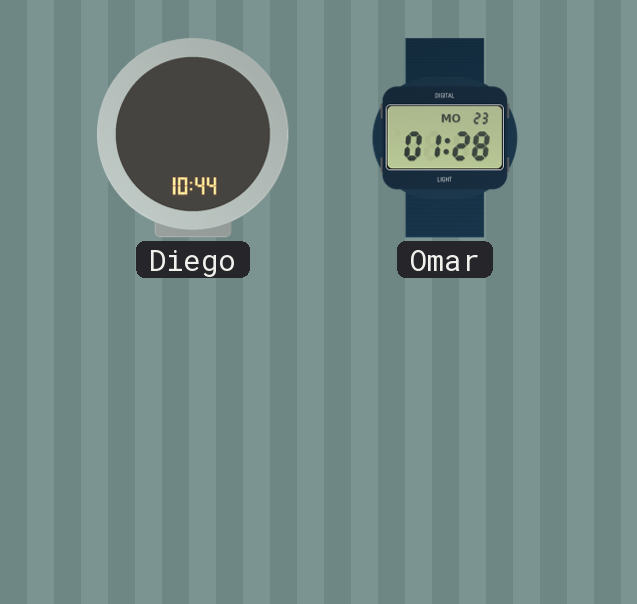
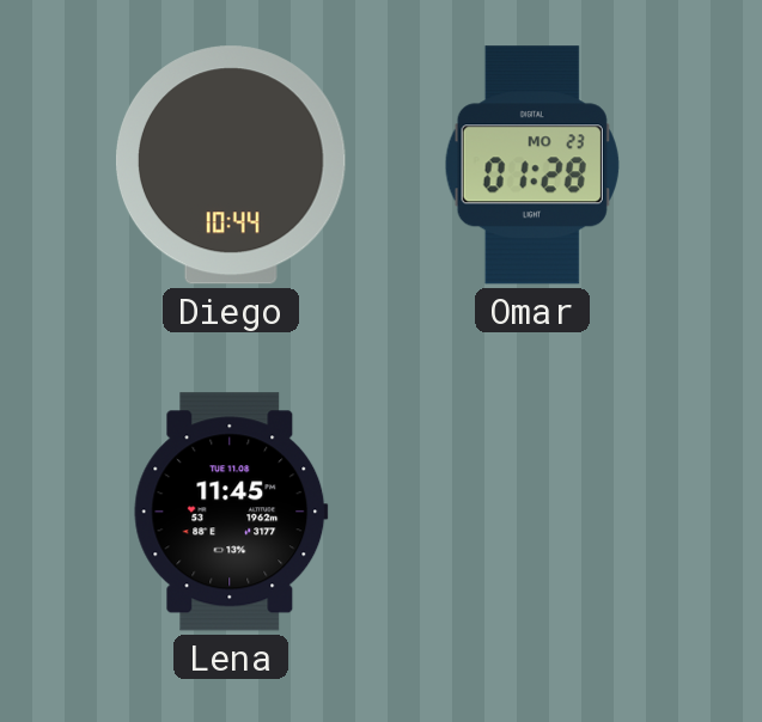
Lena: none -> 11:45 (231, 512)
